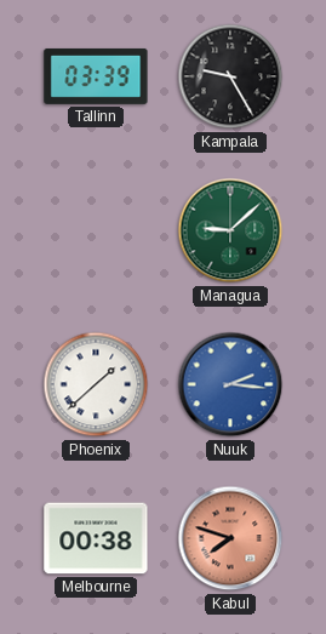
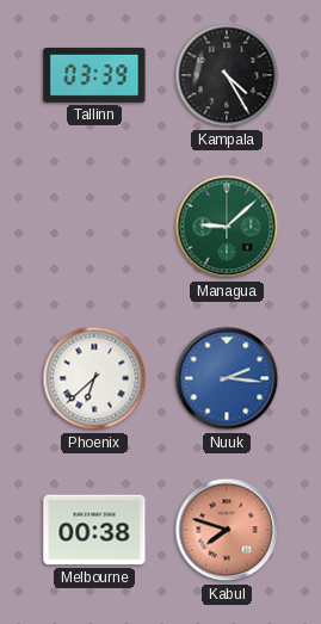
Kampala: 9:25 -> 4:25 (227, 75)
Phoenix: 1:38 -> 6:38 (94, 378)
